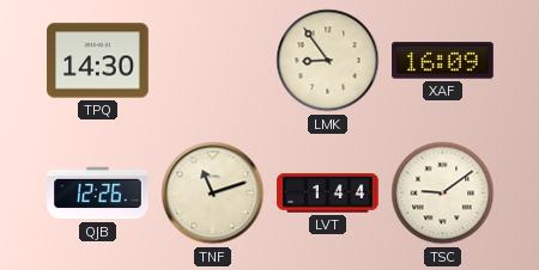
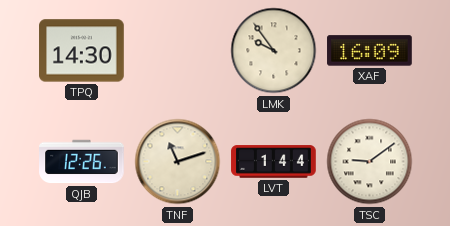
LMK: 8:54 -> 9:54 (274, 51)
